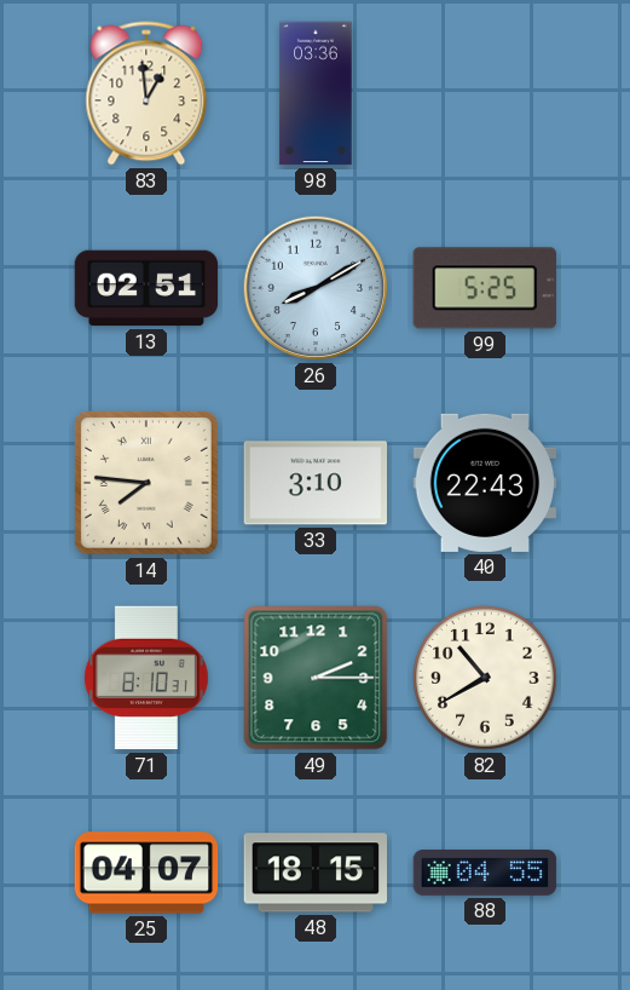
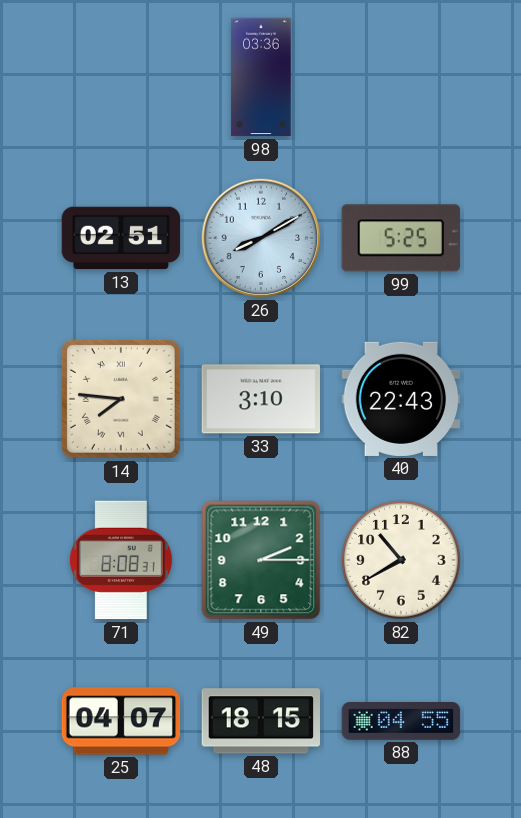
83: 12:59 -> none (146, 93)
71: 8:10 -> 8:08 (121, 560)
